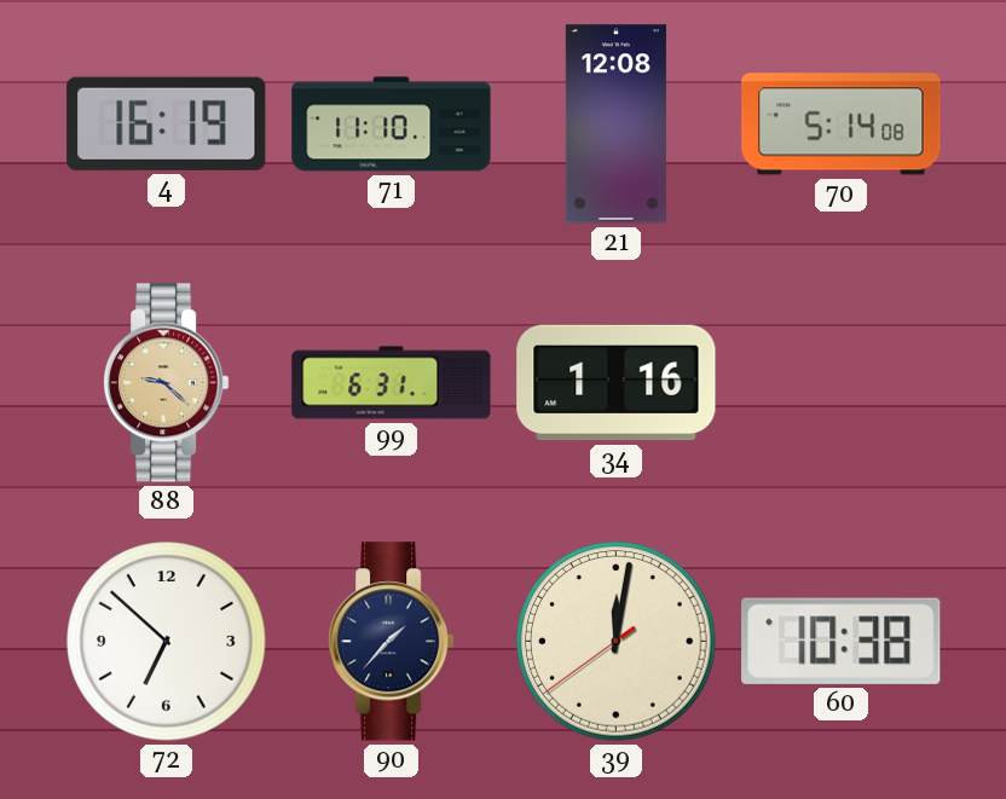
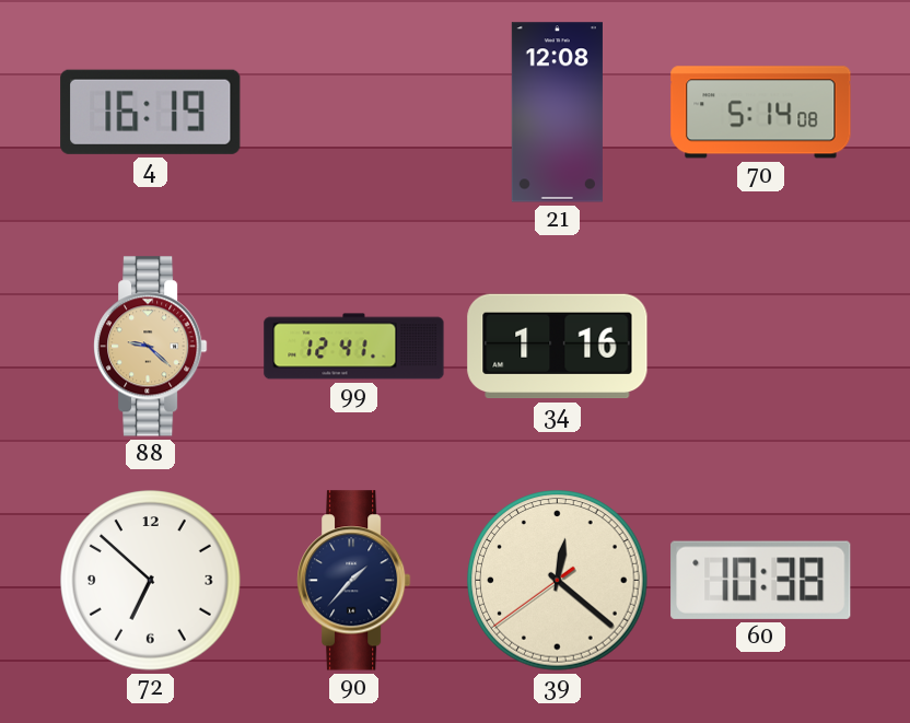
71: 11:10 -> none (392, 125)
99: 6:31 -> 12:41 (354, 347)
39: 12:01 -> 12:21 (558, 581)
